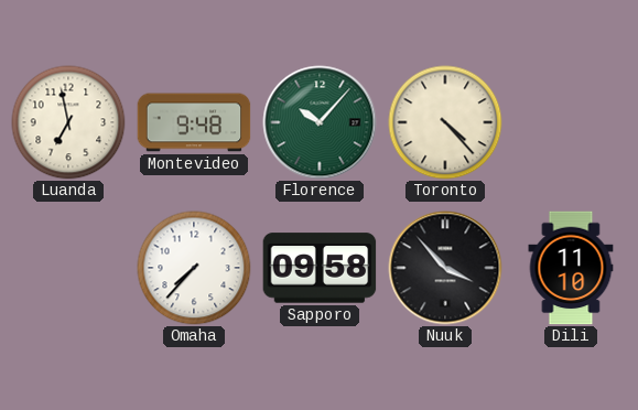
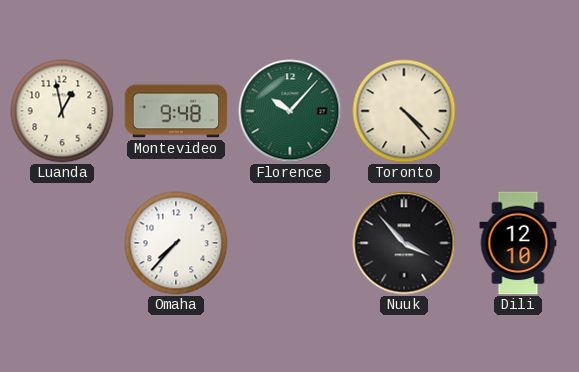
Luanda: 6:58 -> 12:58 (62, 111)
Sapporo: 09:58 -> none (320, 268)
Dili: 11:10 -> 12:10 (518, 243)
